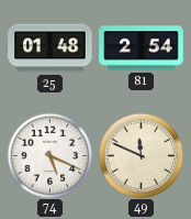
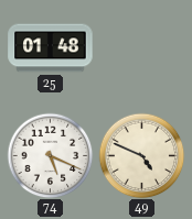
81: 2:54 -> none (142, 48)
49: 11:49 -> 4:49 (141, 155)
